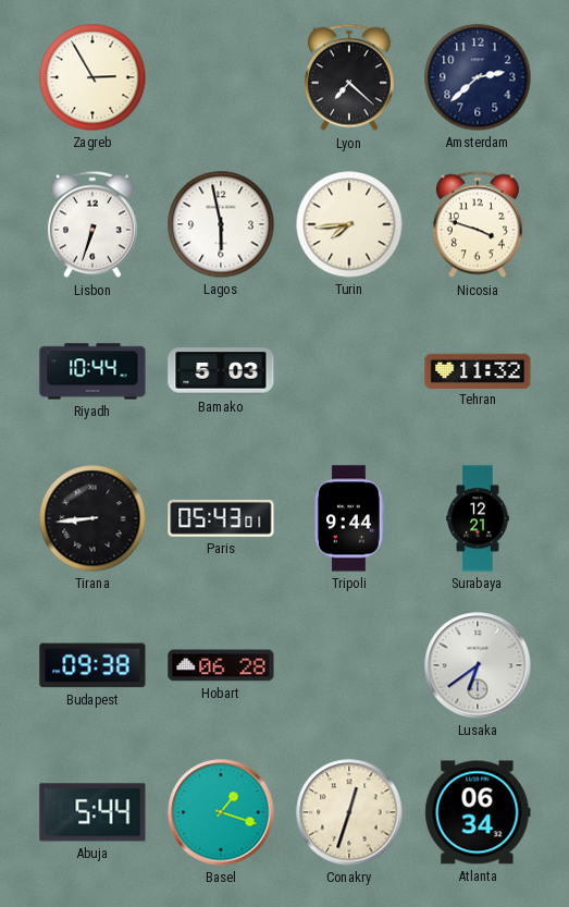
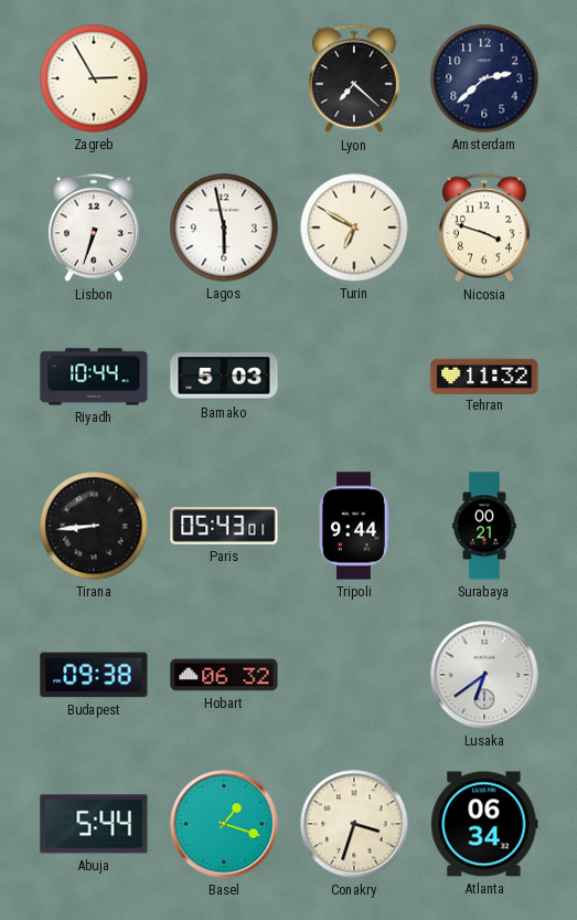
Turin: 7:44 -> 6:50 (354, 228)
Surabaya: 12:21 -> 00:21 (484, 526)
Hobart: 06:28 -> 06:32 (224, 675)
Conakry: 12:33 -> 3:33 (354, 824)
